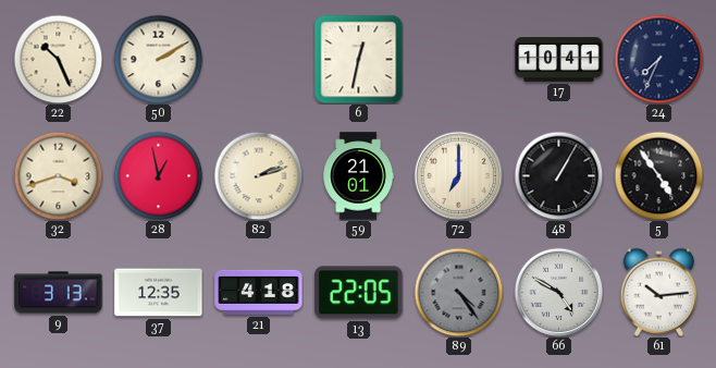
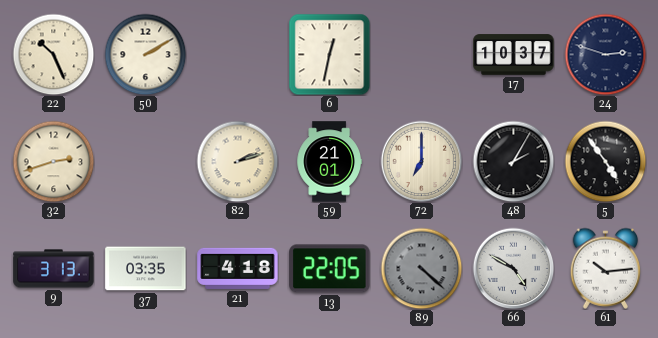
17: 10:41 -> 10:37 (514, 55)
24: 7:34 -> 2:48 (605, 54)
32: 3:42 -> 2:42 (53, 161)
28: 12:58 -> none (158, 175)
48: 1:05 -> 2:05 (513, 161)
37: 12:35 -> 03:35 (146, 269)
89: 4:24 -> 4:22 (421, 268)
